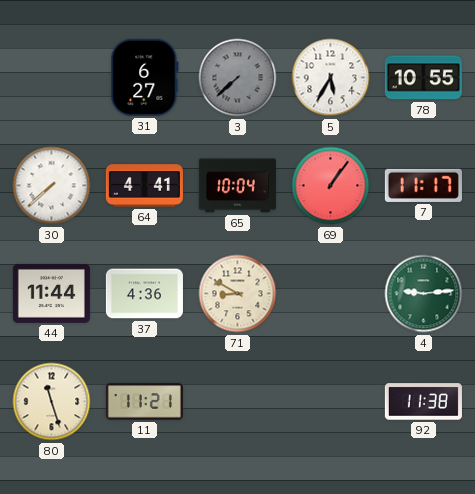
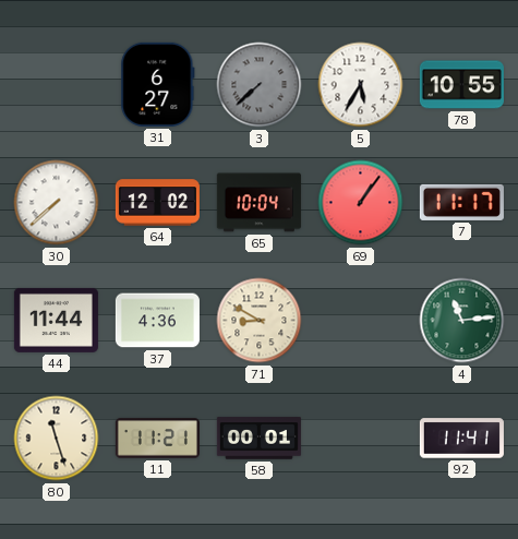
64: 4:41 -> 12:02 (157, 203)
4: 9:14 -> 11:14 (462, 321)
58: none -> 00:01 (258, 439)
92: 11:38 -> 11:41 (461, 439)
